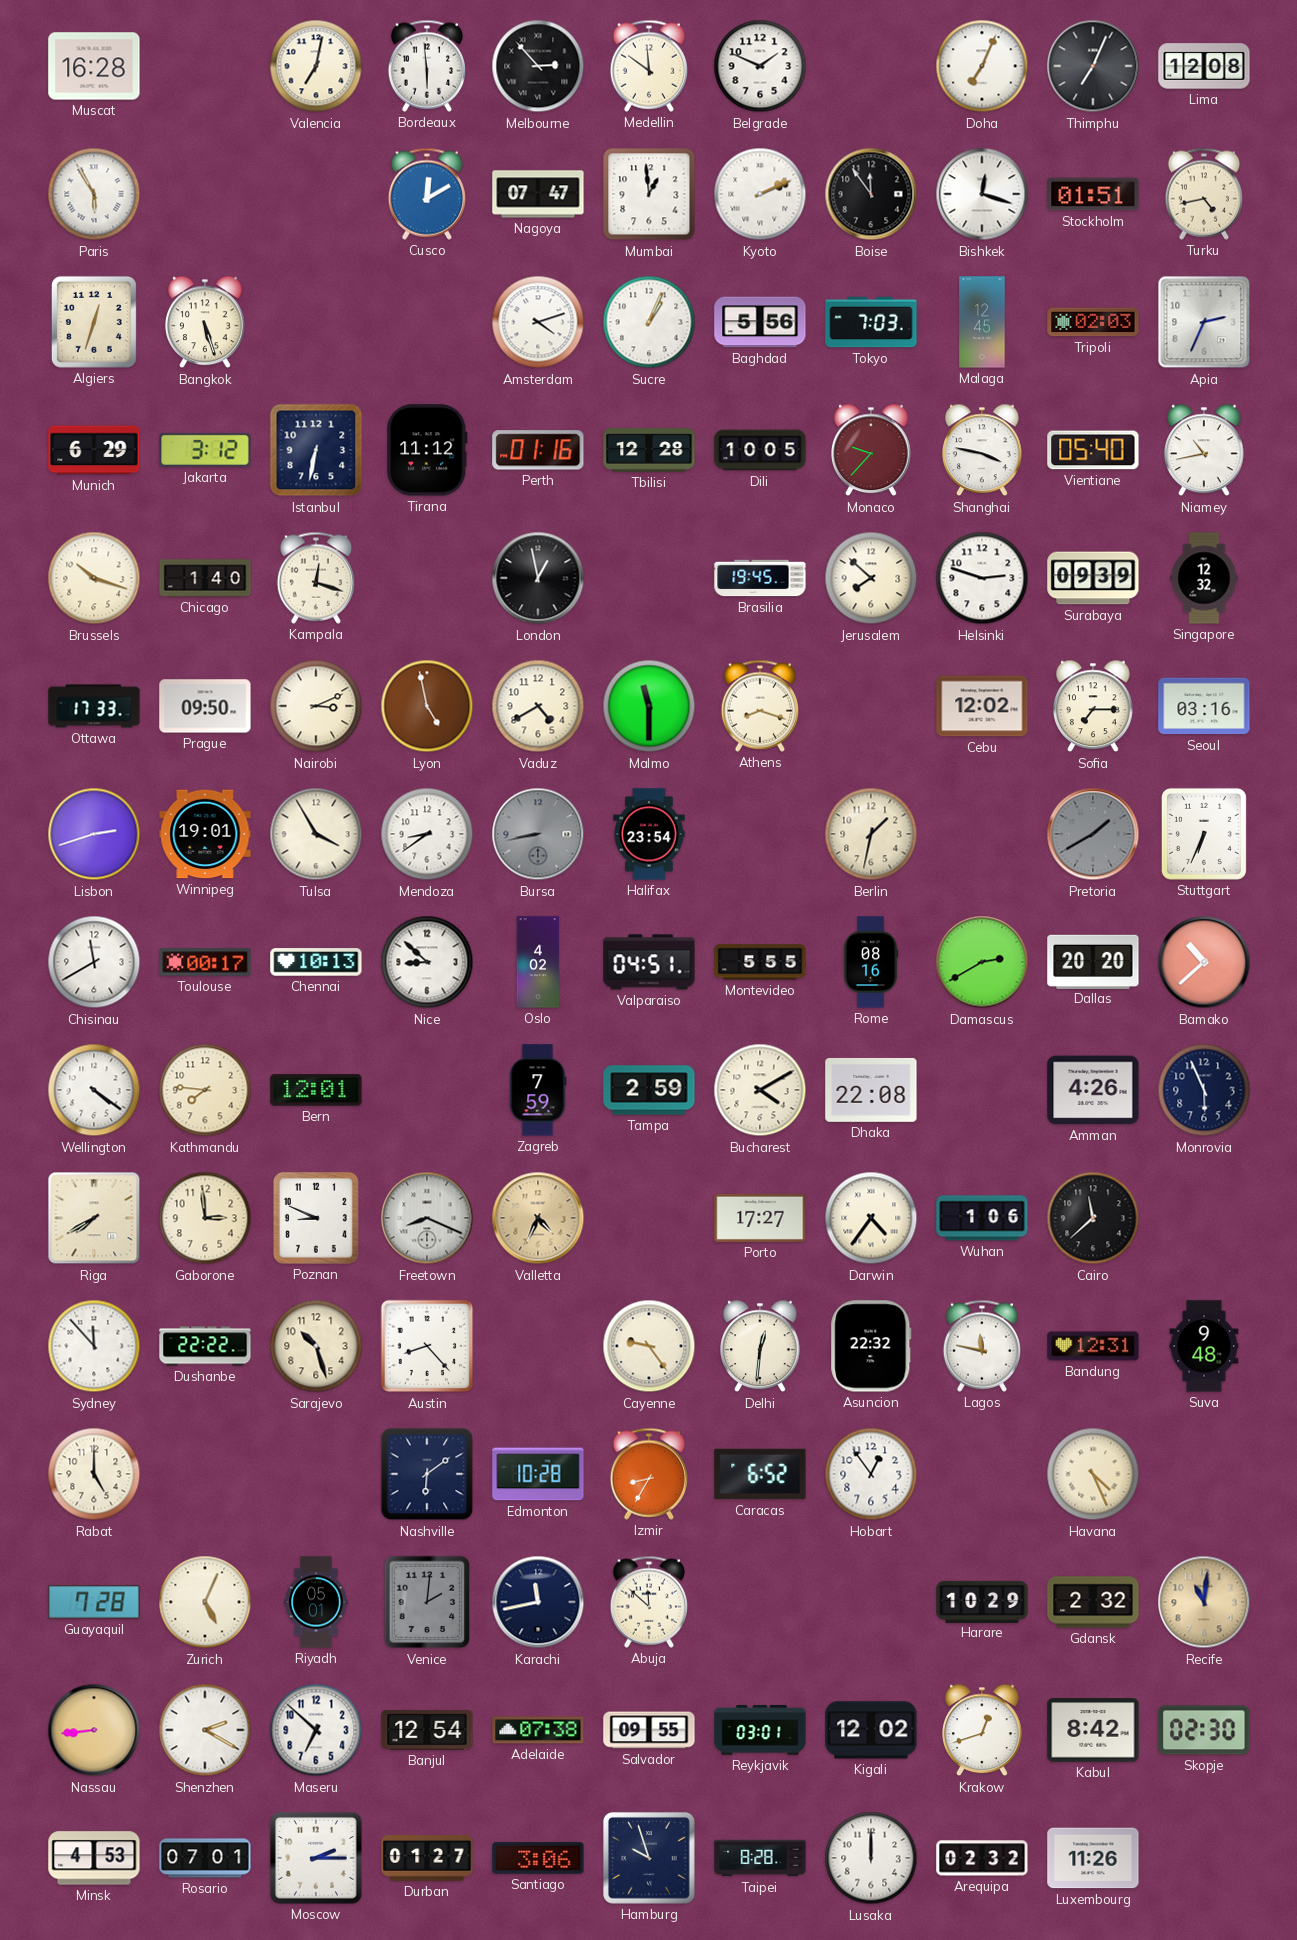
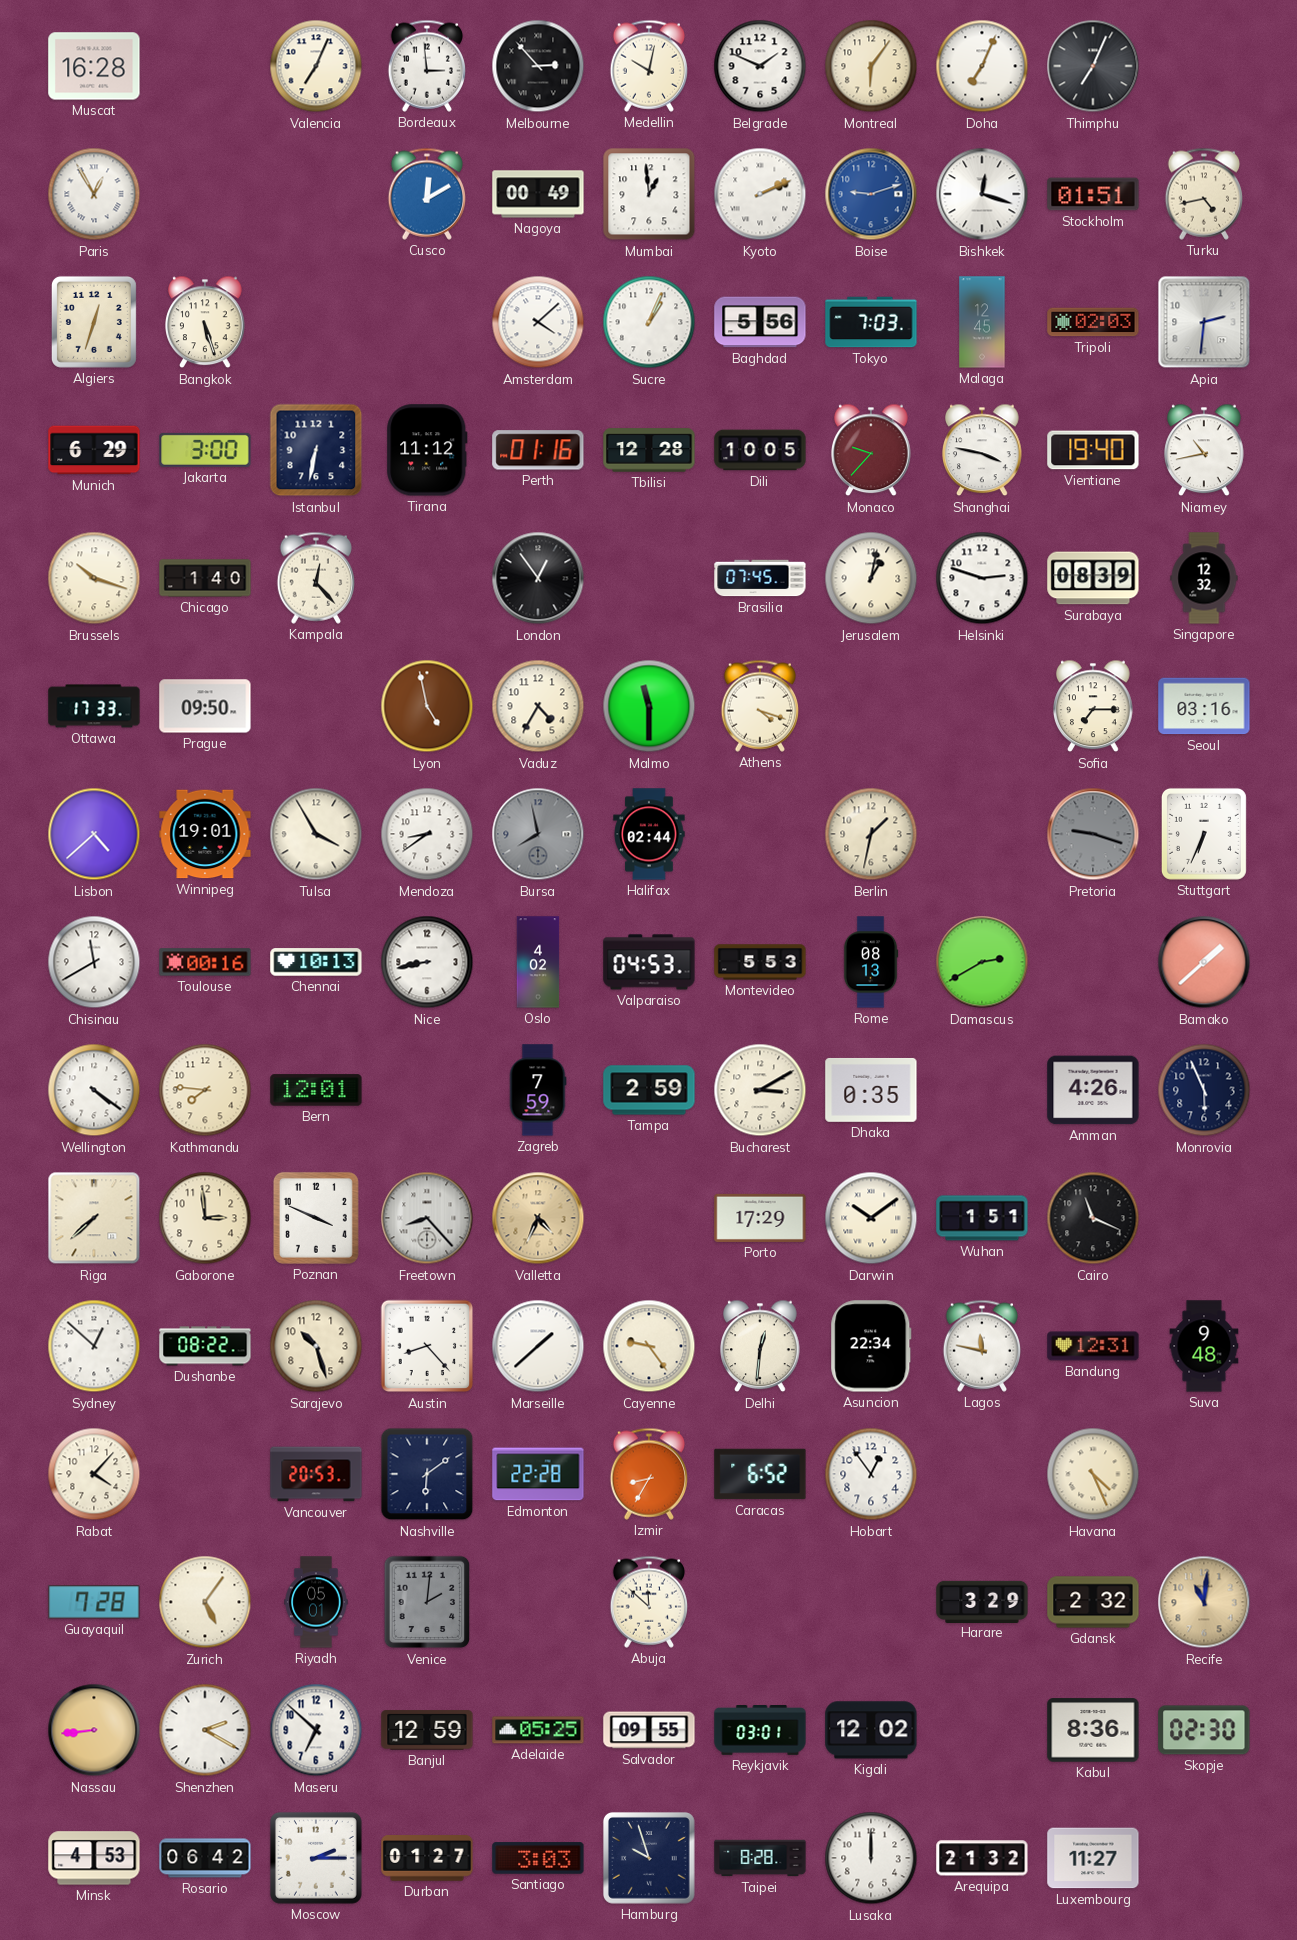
Valencia: 7:02 -> 7:04 (316, 66)
Bordeaux: 5:59 -> 2:59 (426, 66)
Medellin: 11:51 -> 10:02 (648, 66)
Montreal: none -> 6:06 (871, 66)
Lima: 12:08 -> none (1204, 66)
Paris: 5:55 -> 12:55 (94, 194)
Nagoya: 07:47 -> 00:49 (538, 194)
Boise: 11:54 -> 9:12 (871, 194)
Boise dial: black -> blue (871, 194)
Amsterdam: 4:12 -> 4:08 (538, 322)
Apia: 2:34 -> 2:31 (1204, 322)
Jakarta: 3:12 -> 3:00 (205, 450)
Vientiane: 05:40 -> 19:40 (1093, 450)
Kampala: 12:18 -> 12:23 (315, 578)
London: 12:58 -> 12:54 (538, 578)
Brasilia: 19:45 -> 07:45 (760, 578)
Jerusalem: 7:52 -> 1:02 (871, 578)
Surabaya: 09:39 -> 08:39 (1093, 578)
Nairobi: 3:11 -> none (316, 706)
Vaduz: 4:40 -> 4:35 (538, 706)
Athens: 8:18 -> 4:18 (759, 706)
Cebu: 12:02 -> none (982, 706)
Lisbon: 2:42 -> 4:38 (94, 834)
Bursa: 8:43 -> 7:58 (538, 834)
Halifax: 23:54 -> 02:44 (649, 834)
Pretoria: 1:40 -> 9:18 (1093, 834)
Toulouse: 00:17 -> 00:16 (205, 962)
Nice: 8:52 -> 8:43 (427, 962)
Valparaiso: 04:51 -> 04:53 (649, 962)
Montevideo: 5:55 -> 5:53 (760, 962)
Rome: 08:16 -> 08:13 (871, 962)
Dallas: 20:20 -> none (1093, 961)
Bamako: 10:38 -> 1:38 (1204, 962)
Bucharest: 4:10 -> 3:10 (760, 1090)
Dhaka: 22:08 -> 0:35 (871, 1090)
Riga: 7:40 -> 7:38 (94, 1218)
Poznan: 8:49 -> 3:49 (316, 1218)
Freetown: 8:19 -> 8:23 (427, 1218)
Porto: 17:27 -> 17:29 (760, 1218)
Darwin: 4:36 -> 10:09 (871, 1218)
Wuhan: 1:06 -> 1:51 (982, 1218)
Cairo: 11:38 -> 11:19 (1093, 1218)
Sydney: 11:53 -> 12:52 (94, 1346)
Dushanbe: 22:22 -> 08:22 (205, 1346)
Marseille: none -> 1:38 (538, 1346)
Asuncion: 22:32 -> 22:34 (871, 1346)
Rabat: 5:00 -> 4:07 (94, 1474)
Vancouver: none -> 20:53 (316, 1474)
Edmonton: 10:28 -> 22:28 (538, 1474)
Zurich: 5:04 -> 5:06 (205, 1602)
Karachi: 11:43 -> none (538, 1602)
Harare: 10:29 -> 3:29 (982, 1601)
Banjul: 12:54 -> 12:59 (427, 1730)
Adelaide: 07:38 -> 05:25 (538, 1730)
Krakow: 12:42 -> none (983, 1730)
Kabul: 8:42 -> 8:36 (1093, 1730)
Rosario: 07:01 -> 06:42 (205, 1858)
Santiago: 3:06 -> 3:03 (538, 1858)
Arequipa: 02:32 -> 21:32 (982, 1858)
Luxembourg: 11:26 -> 11:27 (1093, 1858)
